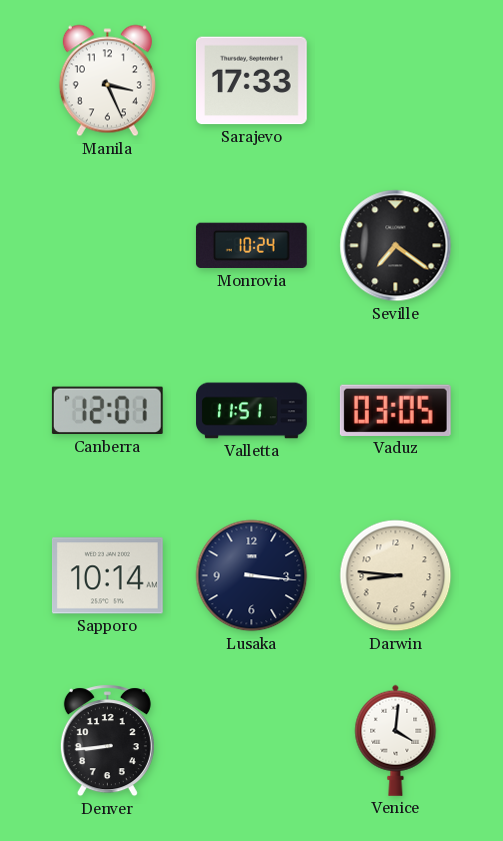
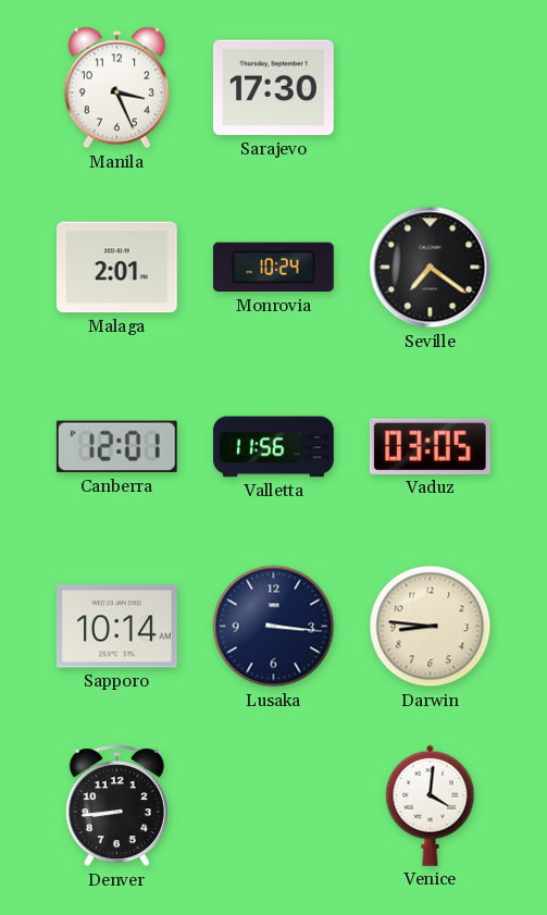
Sarajevo: 17:33 -> 17:30 (273, 88)
Malaga: none -> 2:01 (116, 268)
Valletta: 11:51 -> 11:56 (274, 447)
